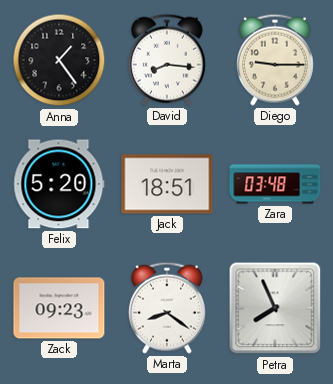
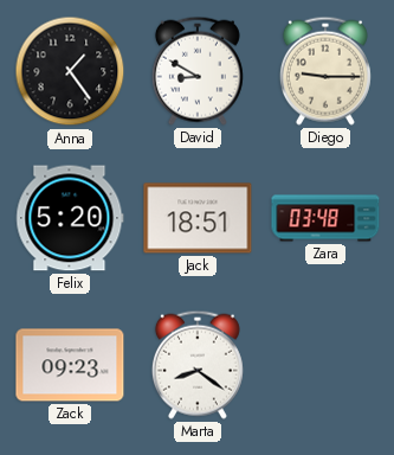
David: 8:16 -> 8:50 (198, 71)
Petra: 7:56 -> none (275, 308)
